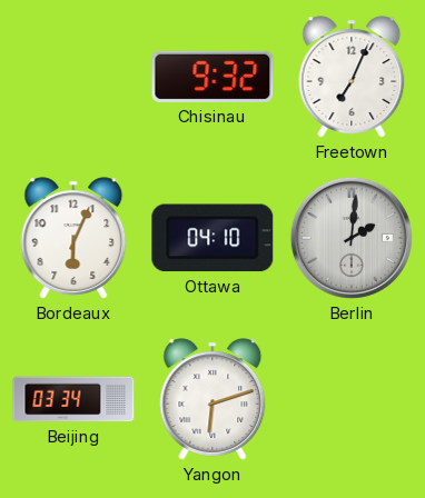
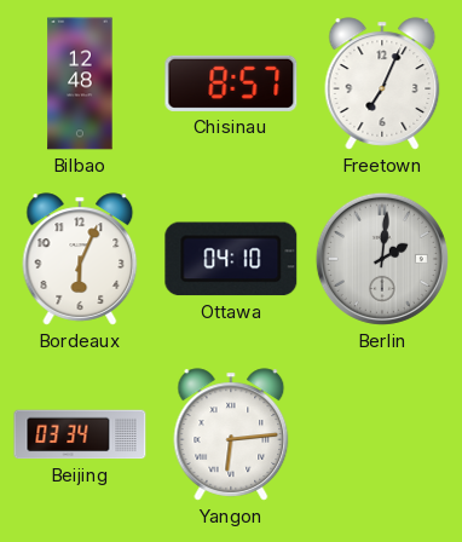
Bilbao: none -> 12:48 (80, 83)
Chisinau: 9:32 -> 8:57 (231, 83)
Yangon: 6:12 -> 6:14 (231, 434)
